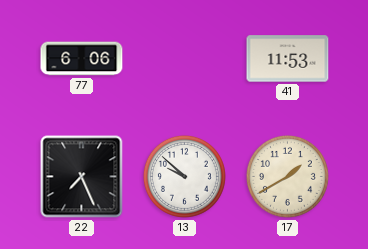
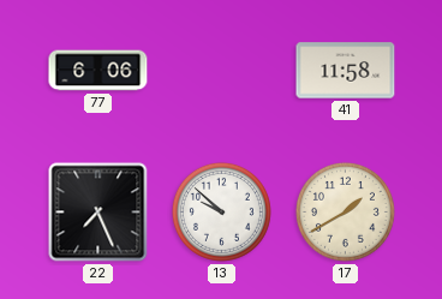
41: 11:53 -> 11:58 (346, 71)
